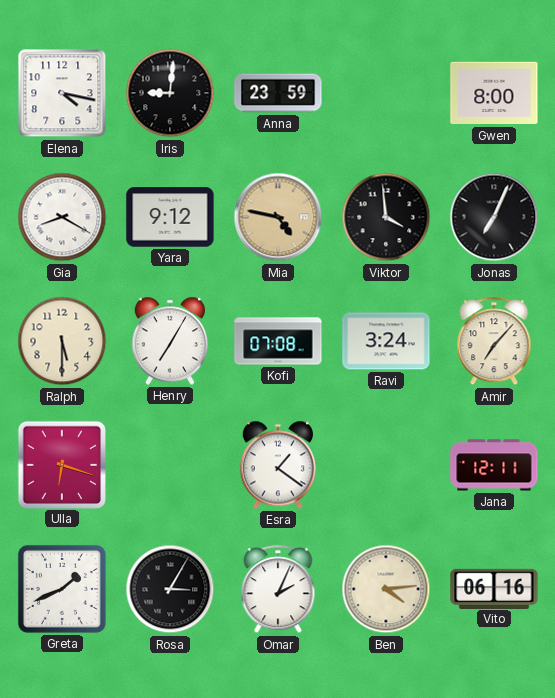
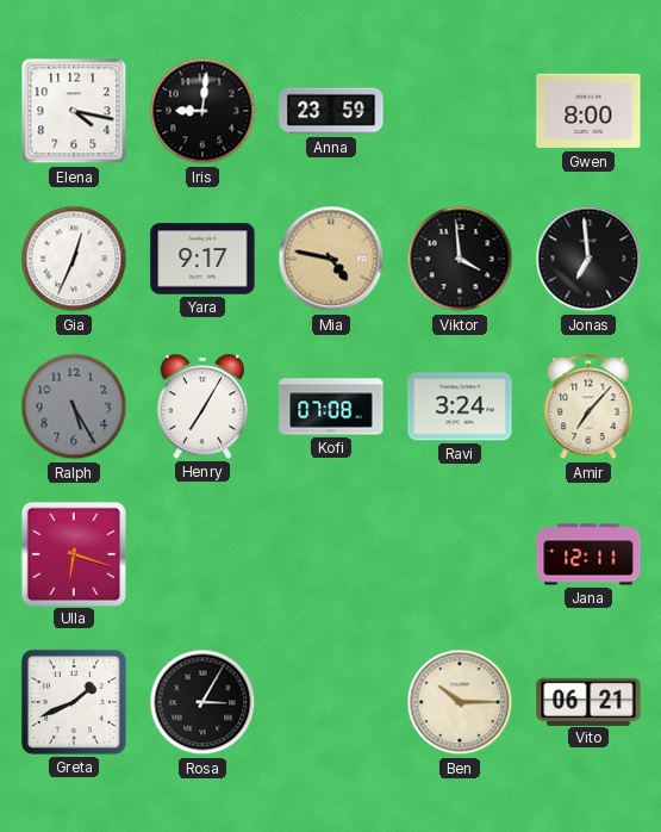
Gia: 8:20 -> 12:34 (74, 259)
Yara: 9:12 -> 9:17 (202, 259)
Jonas: 7:04 -> 6:59 (588, 259)
Ralph: 5:30 -> 5:25 (74, 406)
Ralph dial: cream -> grey (74, 406)
Esra: 1:21 -> none (278, 465)
Omar: 2:04 -> none (278, 590)
Ben: 4:14 -> 10:15 (460, 702)
Vito: 06:16 -> 06:21 (588, 701)
